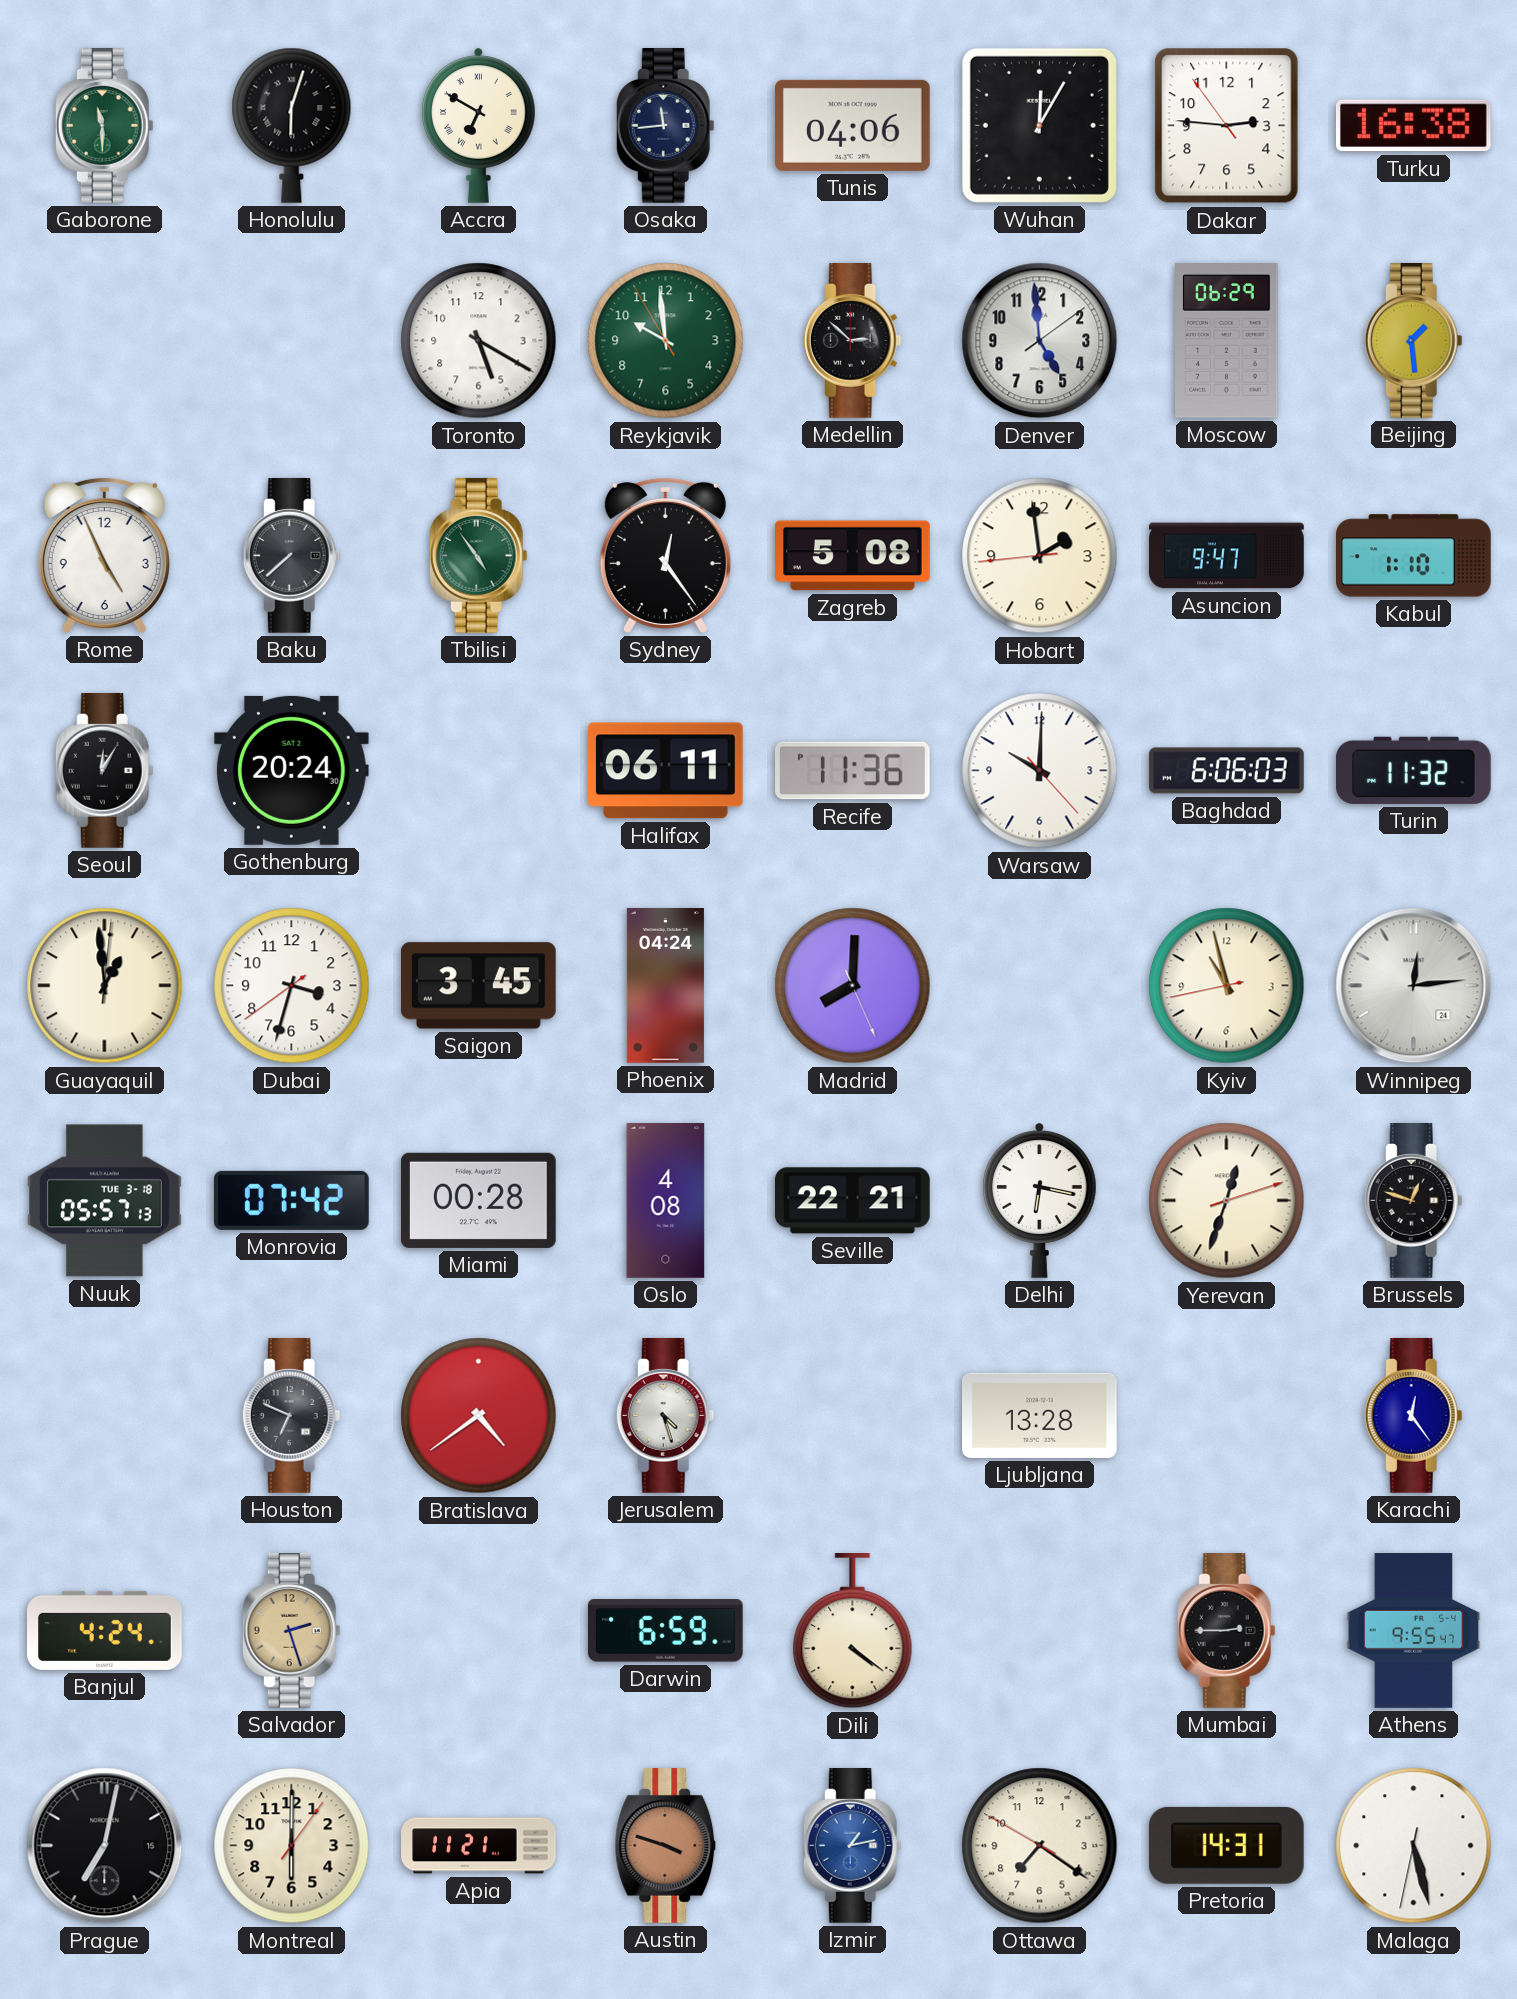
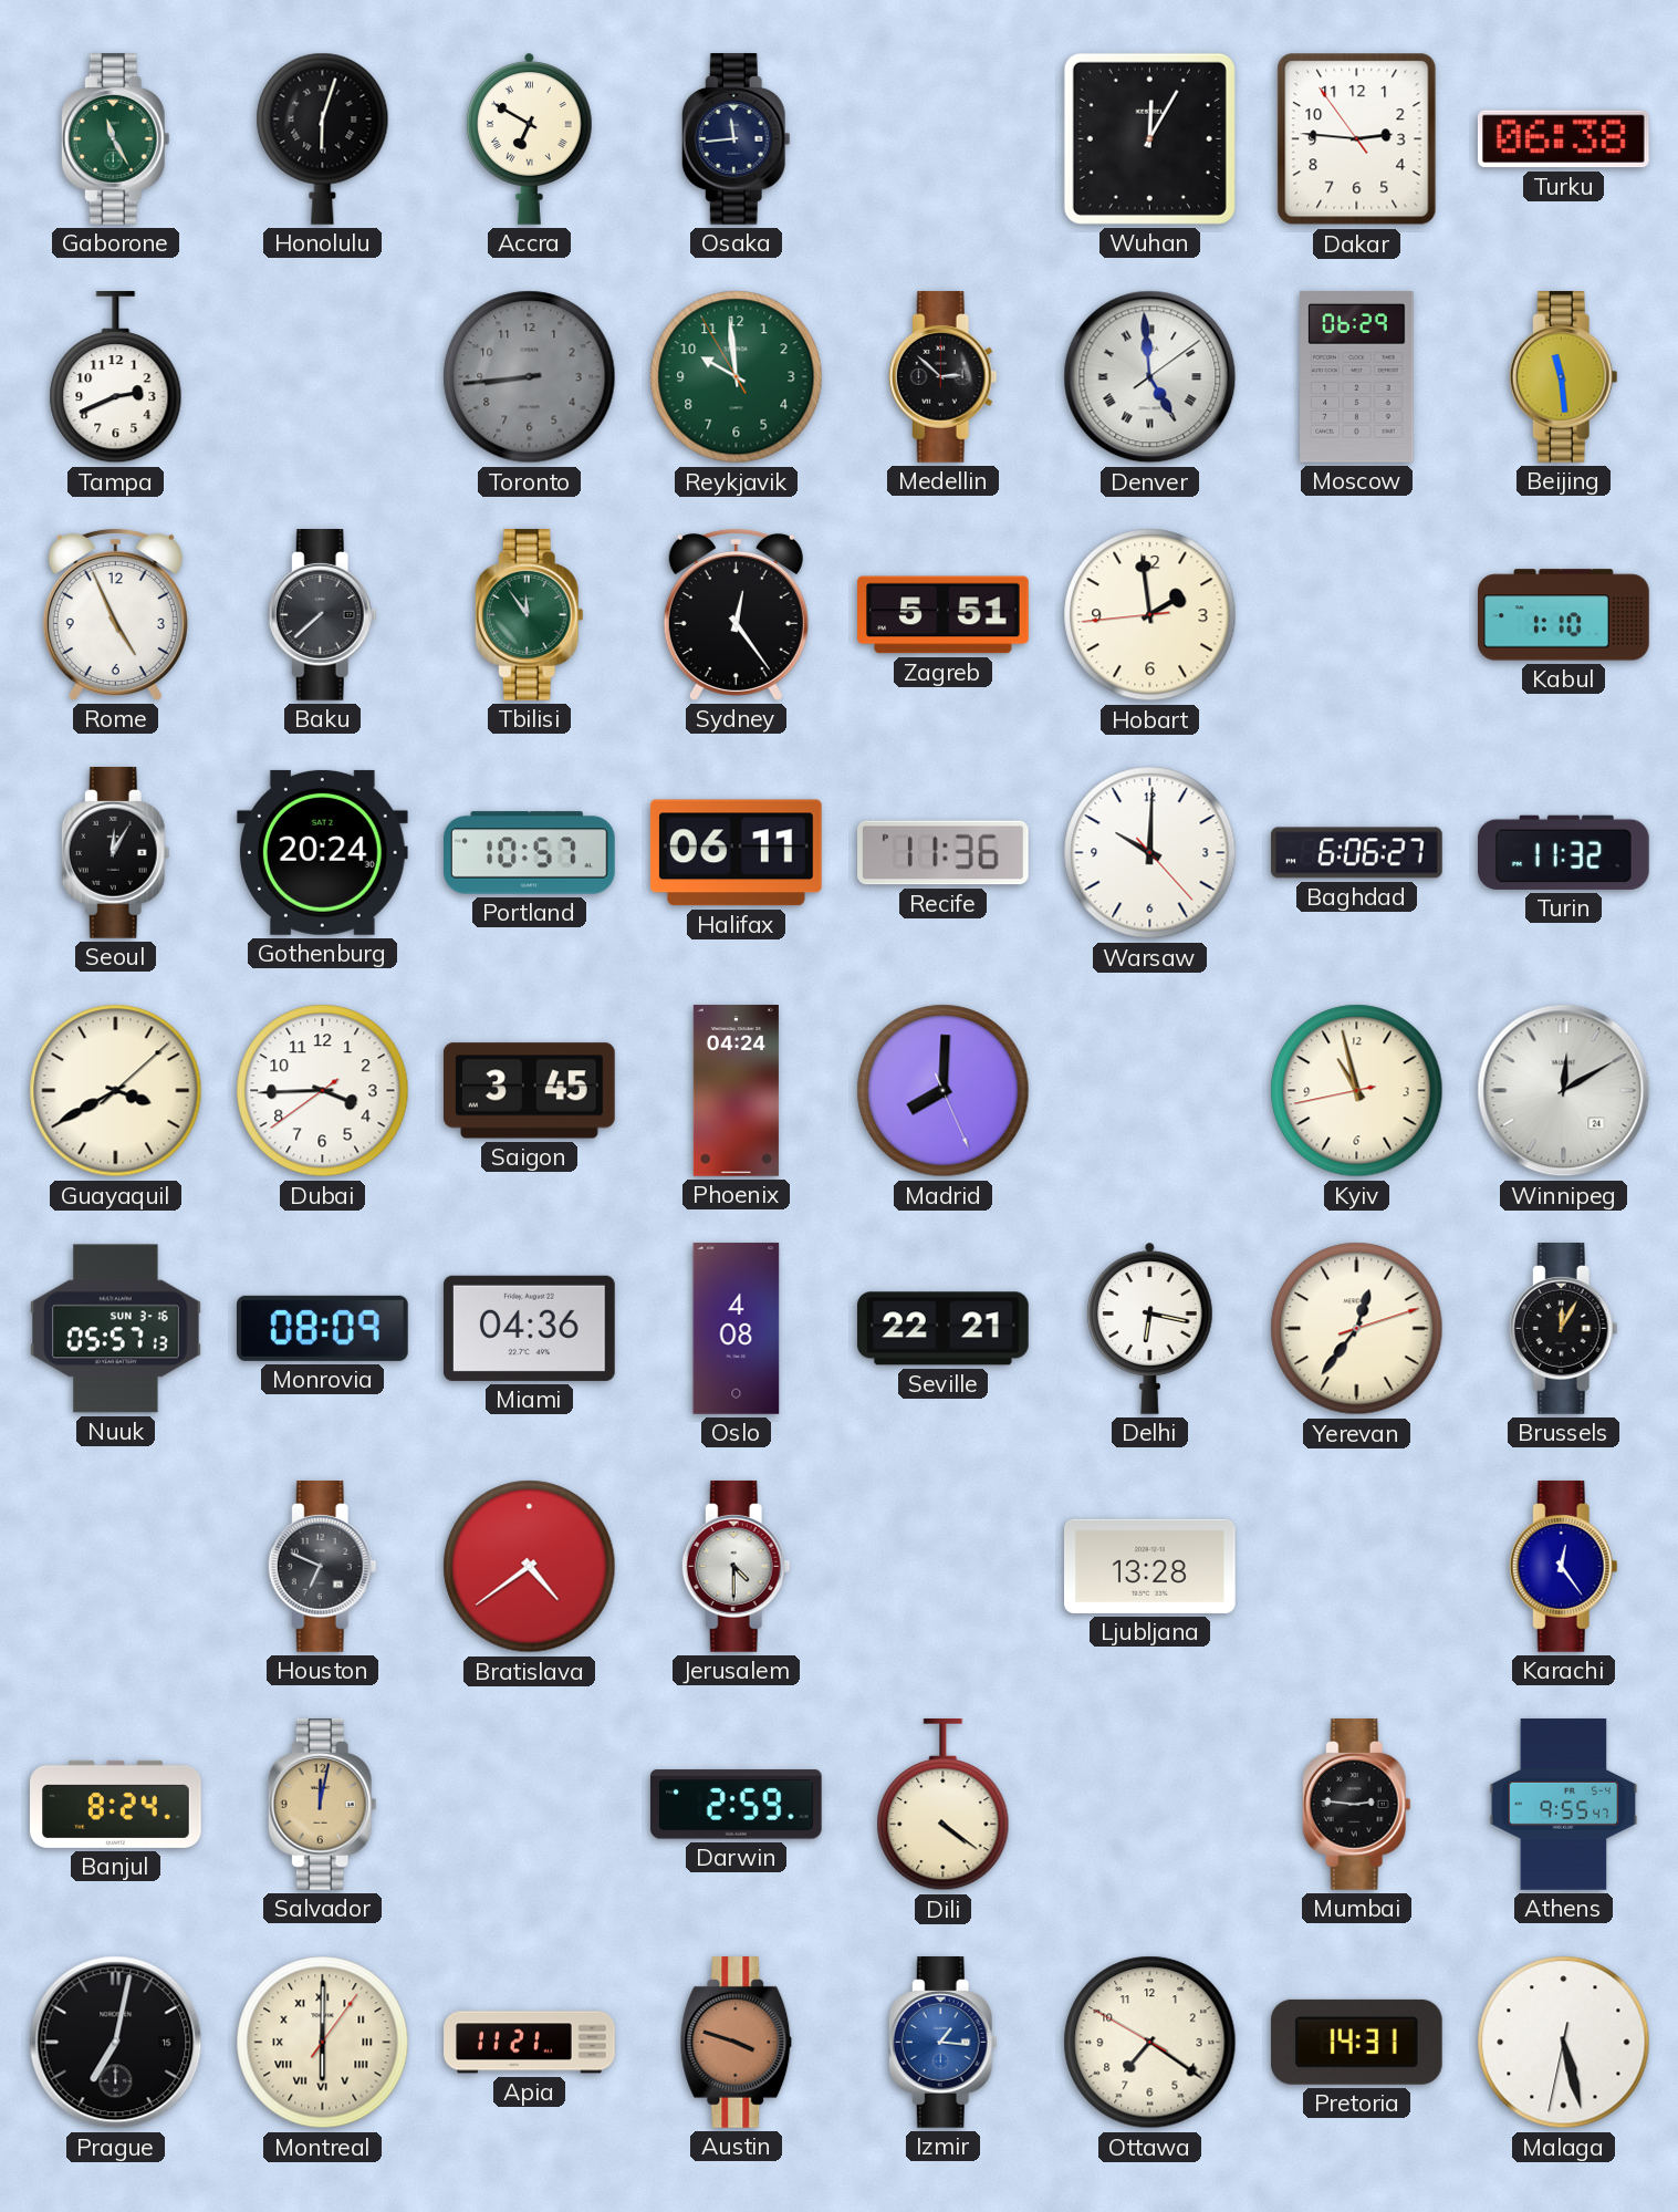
Gaborone: 11:30 -> 11:25 (115, 139)
Tunis: 04:06 -> none (852, 125)
Turku: 16:38 -> 06:38 (1563, 139)
Tampa: none -> 2:41 (116, 377)
Toronto: 5:20 -> 8:44 (530, 377)
Toronto dial: white -> grey (530, 377)
Denver numerals: Arabic -> Roman (1150, 377)
Beijing: 1:29 -> 11:29 (1563, 377)
Tbilisi: 4:54 -> 11:54 (529, 615)
Zagreb: 5:08 -> 5:51 (944, 615)
Asuncion: 9:47 -> none (1227, 556)
Portland: none -> 10:57 (530, 853)
Baghdad: 6:06:03 -> 6:06:27 (1357, 853)
Guayaquil: 12:59 -> 3:40 (116, 1091)
Dubai: 3:32 -> 3:44 (323, 1091)
Winnipeg: 12:14 -> 12:10 (1564, 1091)
Nuuk date: TUE 3-18 -> SUN 3-16 (116, 1329)
Monrovia: 07:42 -> 08:09 (323, 1328)
Miami: 00:28 -> 04:36 (529, 1328)
Yerevan: 12:33 -> 12:36 (1357, 1329)
Brussels: 12:48 -> 12:05 (1563, 1329)
Jerusalem: 4:27 -> 4:30 (736, 1567)
Banjul: 4:24 -> 8:24 (116, 1804)
Salvador: 2:27 -> 12:02 (322, 1805)
Darwin: 6:59 -> 2:59 (736, 1805)
Mumbai: 2:45 -> 2:46 (1356, 1805)
Montreal numerals: Arabic -> Roman (323, 2043)
Izmir: 1:13 -> 1:16 (942, 2043)
